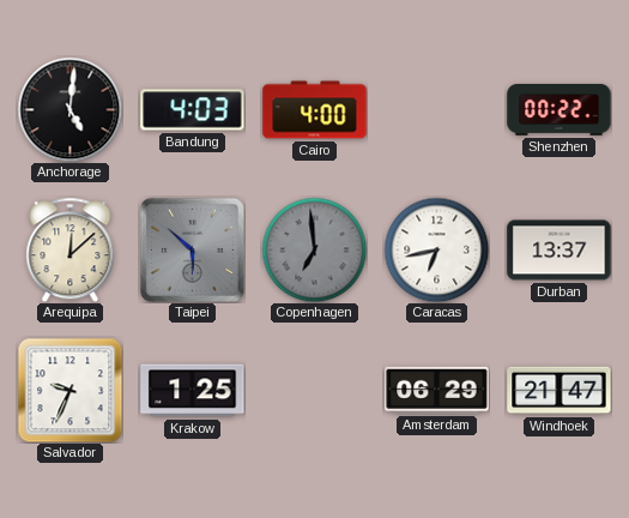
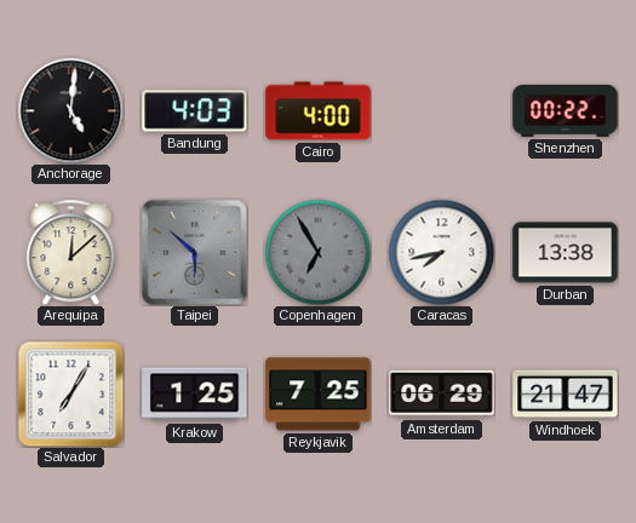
Copenhagen: 6:59 -> 6:55 (317, 252)
Caracas: 6:43 -> 7:43 (441, 252)
Durban: 13:37 -> 13:38 (566, 253)
Salvador: 9:34 -> 7:05 (70, 393)
Reykjavik: none -> 7:25 (319, 395)
